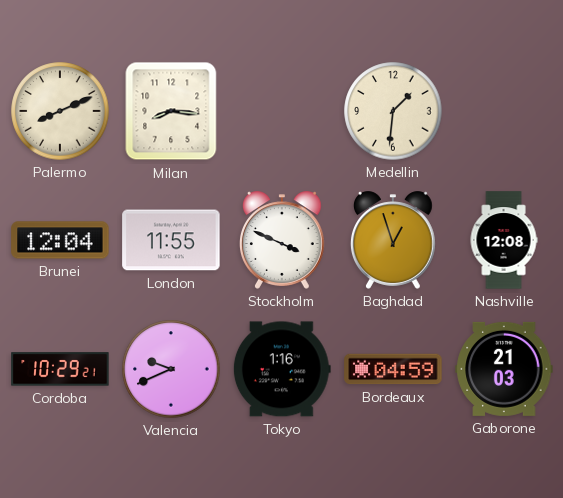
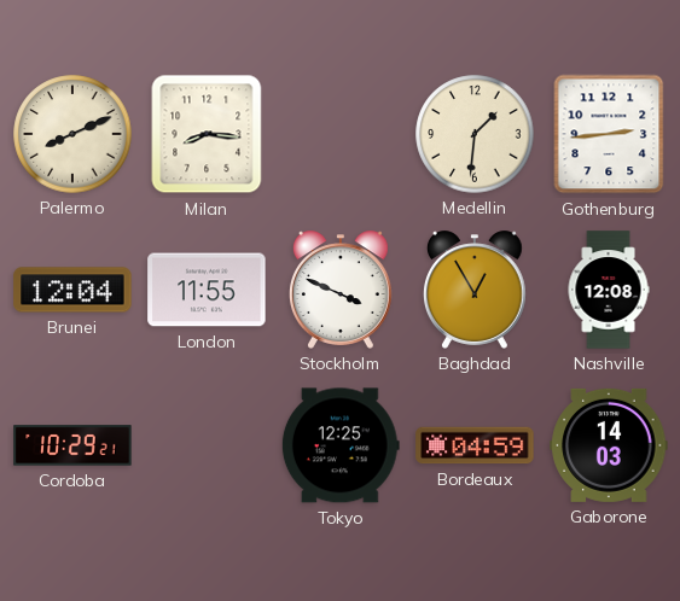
Gothenburg: none -> 2:44 (609, 134)
Baghdad: 12:57 -> 12:55 (475, 290)
Valencia: 9:41 -> none (171, 369)
Tokyo: 1:16 -> 12:25 (341, 445)
Gaborone: 21:03 -> 14:03 (609, 445)
